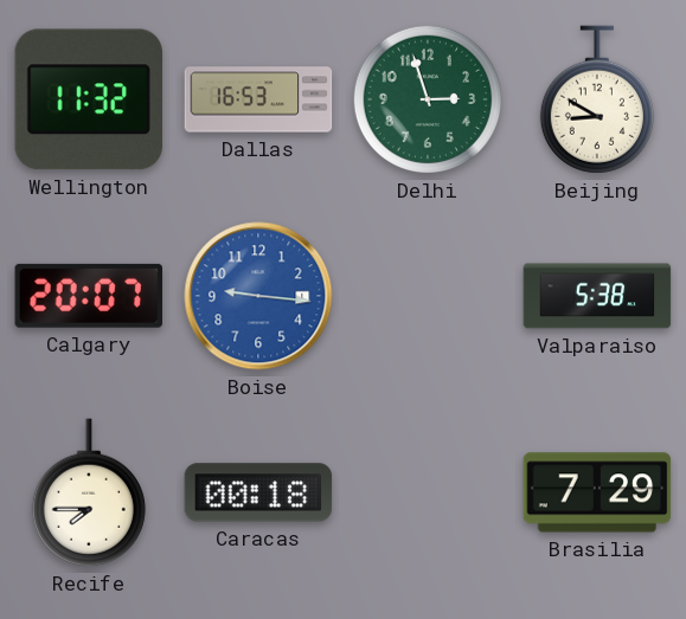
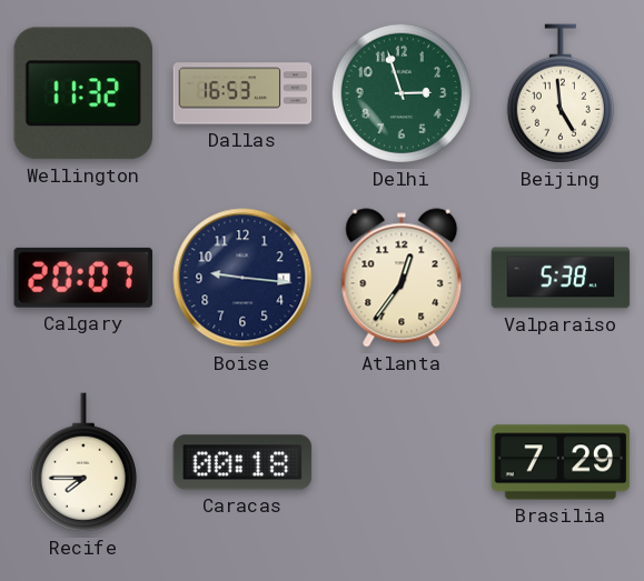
Beijing: 8:50 -> 4:59 (561, 93)
Boise dial: blue -> navy (242, 278)
Atlanta: none -> 12:36 (402, 278)
